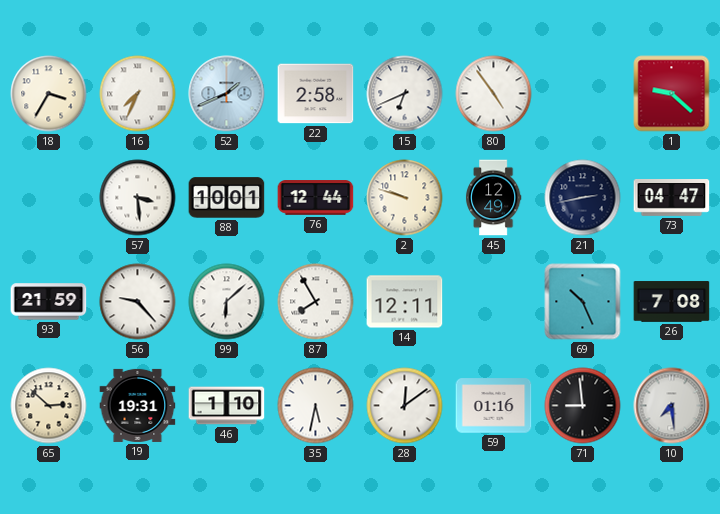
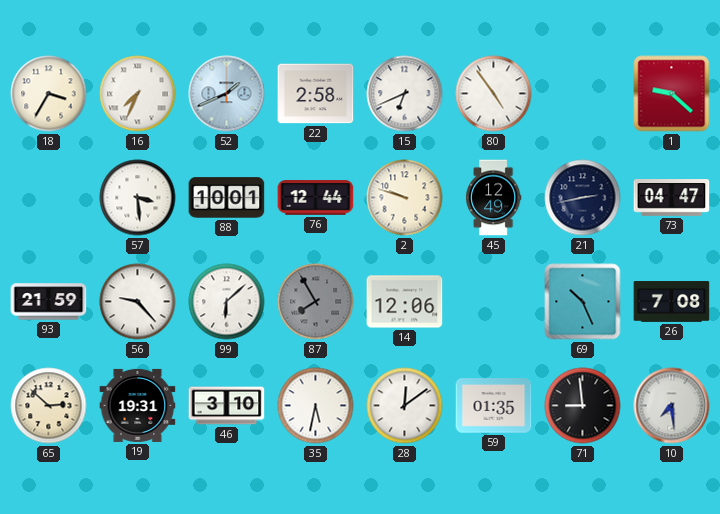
87 dial: white -> grey (316, 302)
14: 12:11 -> 12:06 (405, 302)
46: 1:10 -> 3:10 (227, 406)
59: 01:16 -> 01:35 (494, 406)
